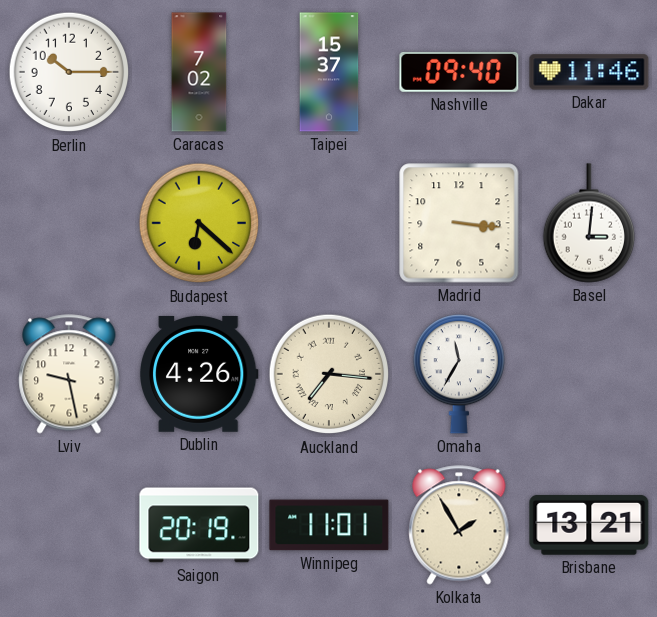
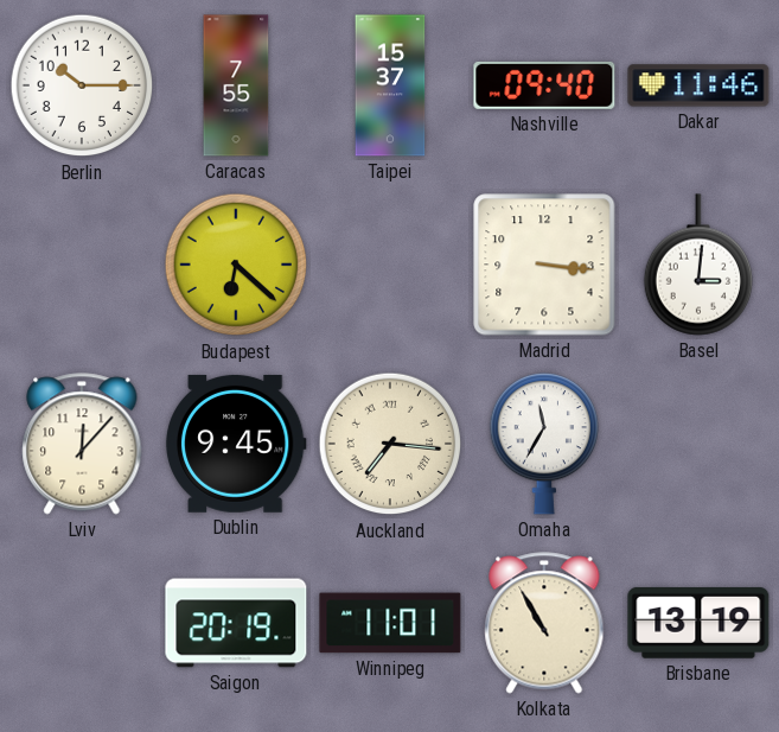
Caracas: 7:02 -> 7:55 (236, 85)
Lviv: 9:28 -> 12:07 (82, 444)
Dublin: 4:26 -> 9:45 (236, 444)
Kolkata: 1:55 -> 10:55 (544, 623)
Brisbane: 13:21 -> 13:19 (698, 623)
